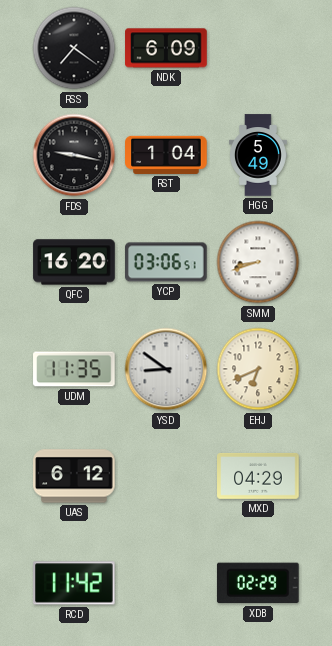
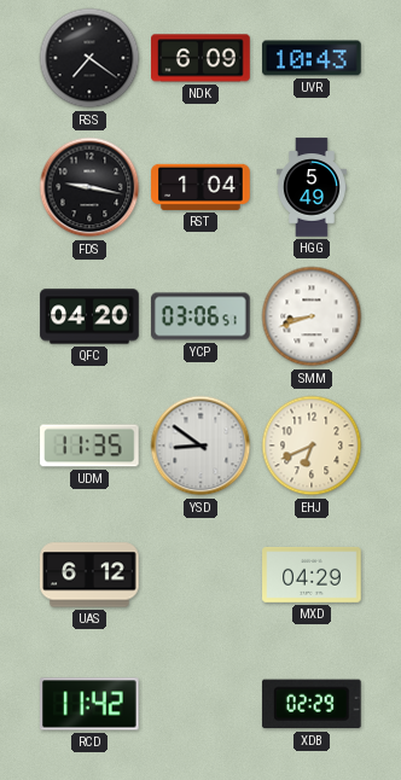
UVR: none -> 10:43 (312, 58)
QFC: 16:20 -> 04:20 (89, 316)
